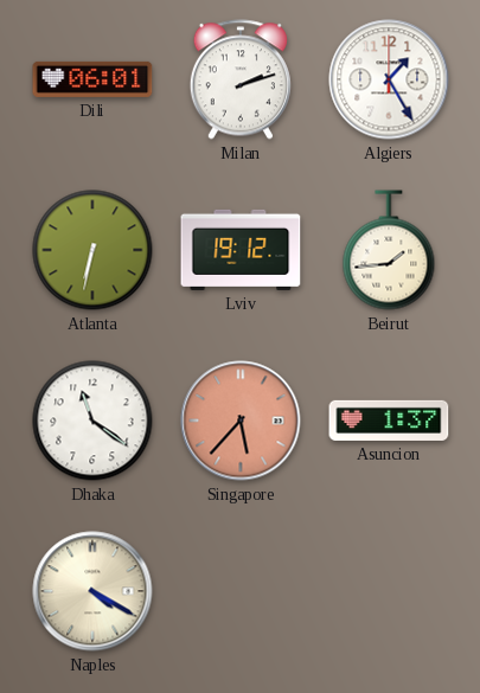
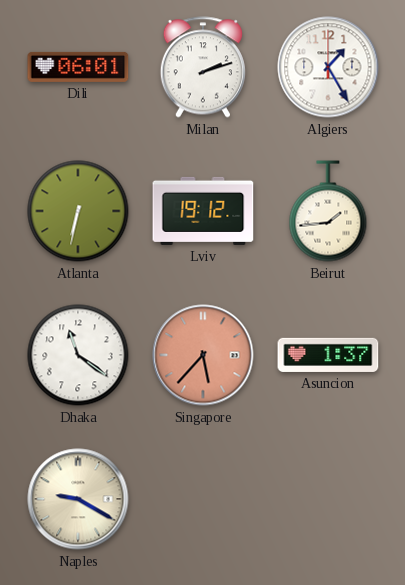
Naples: 4:20 -> 9:20 (78, 499)
